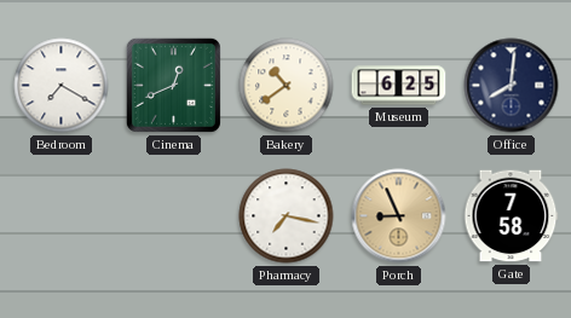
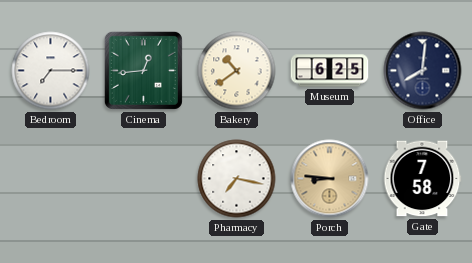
Bedroom: 7:20 -> 7:15 (51, 71)
Cinema: 12:41 -> 12:44 (143, 70)
Porch: 8:56 -> 8:46 (330, 179)
